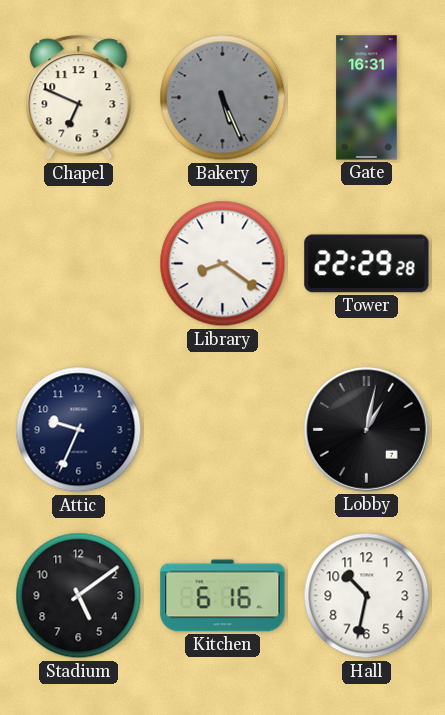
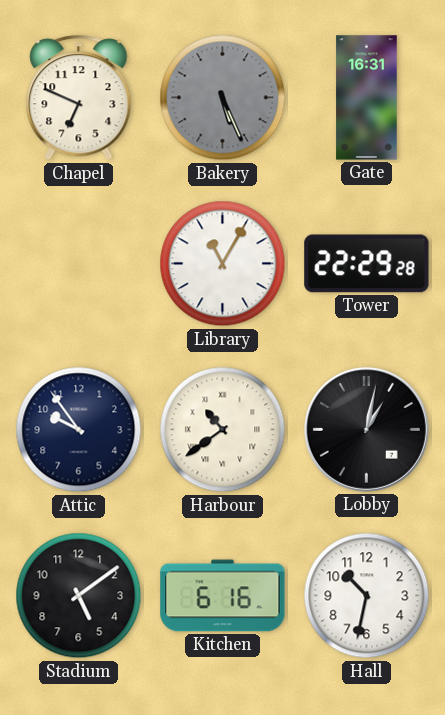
Library: 8:21 -> 11:05 (223, 264)
Attic: 9:34 -> 9:54 (79, 430)
Harbour: none -> 10:39 (223, 430)
